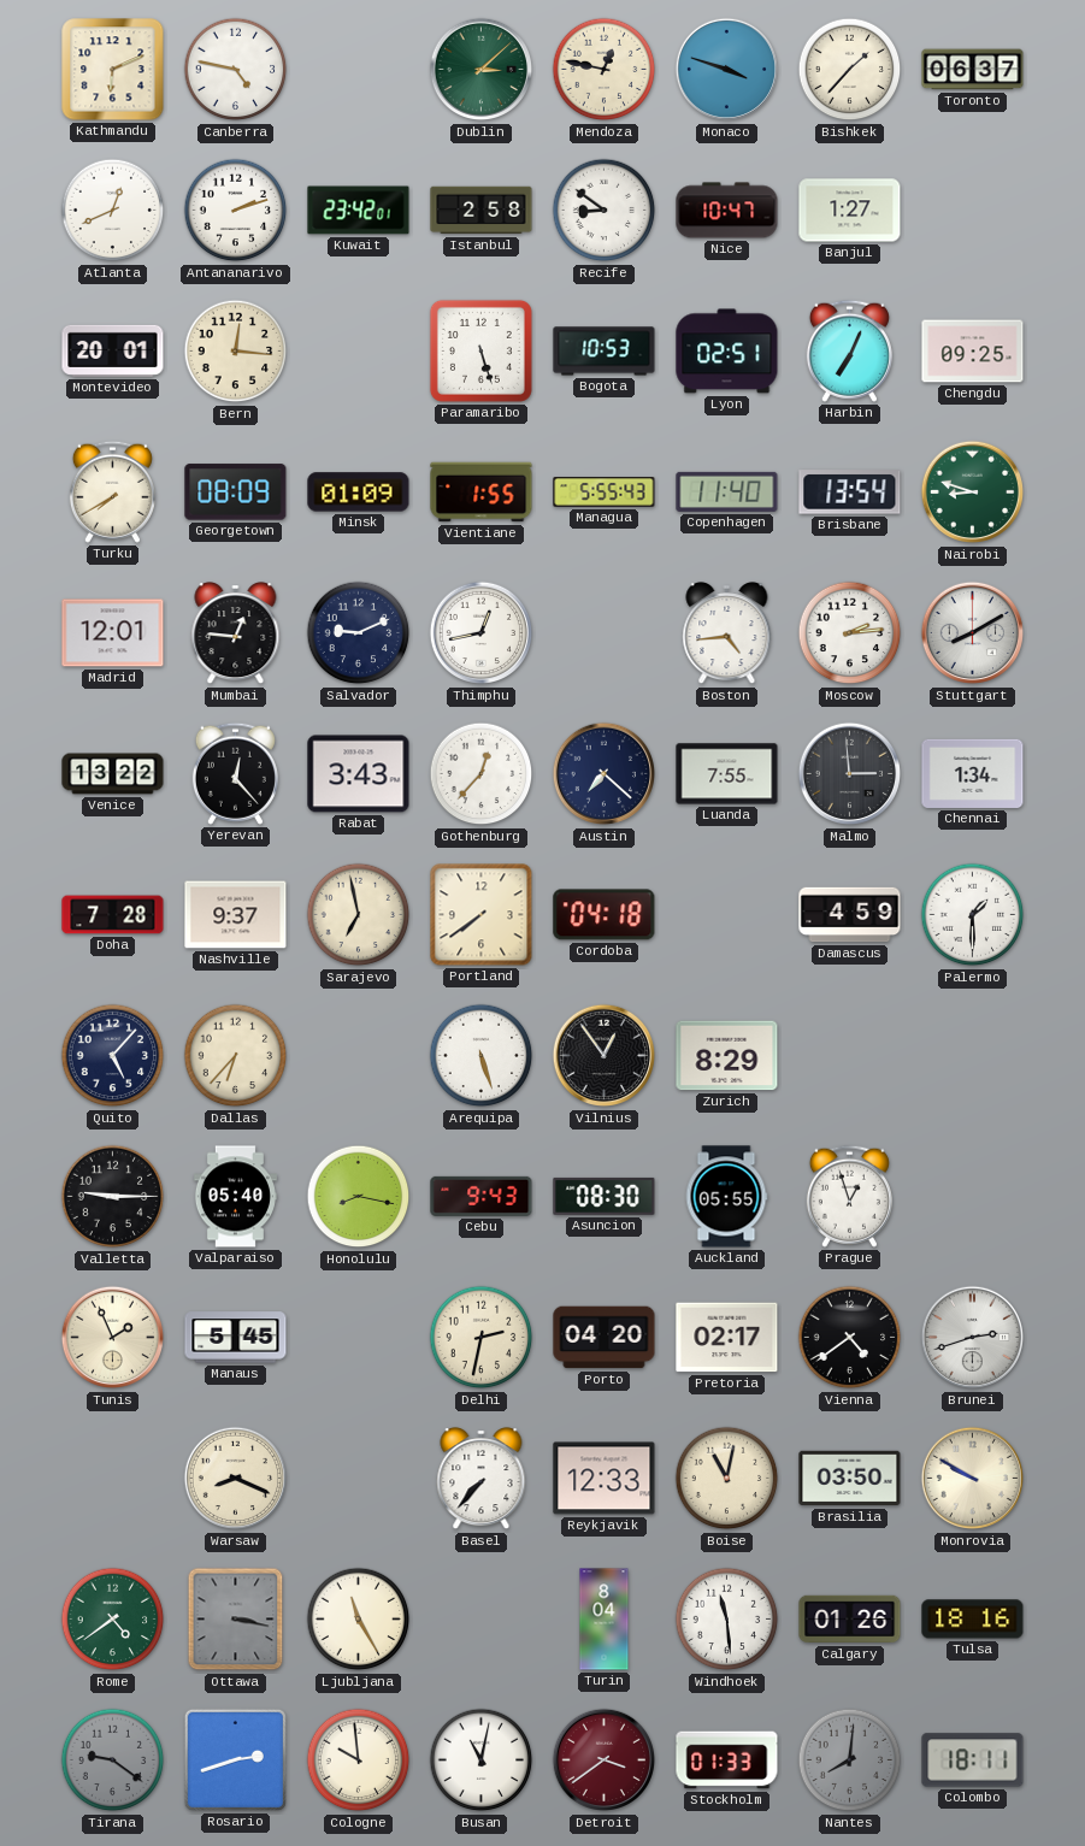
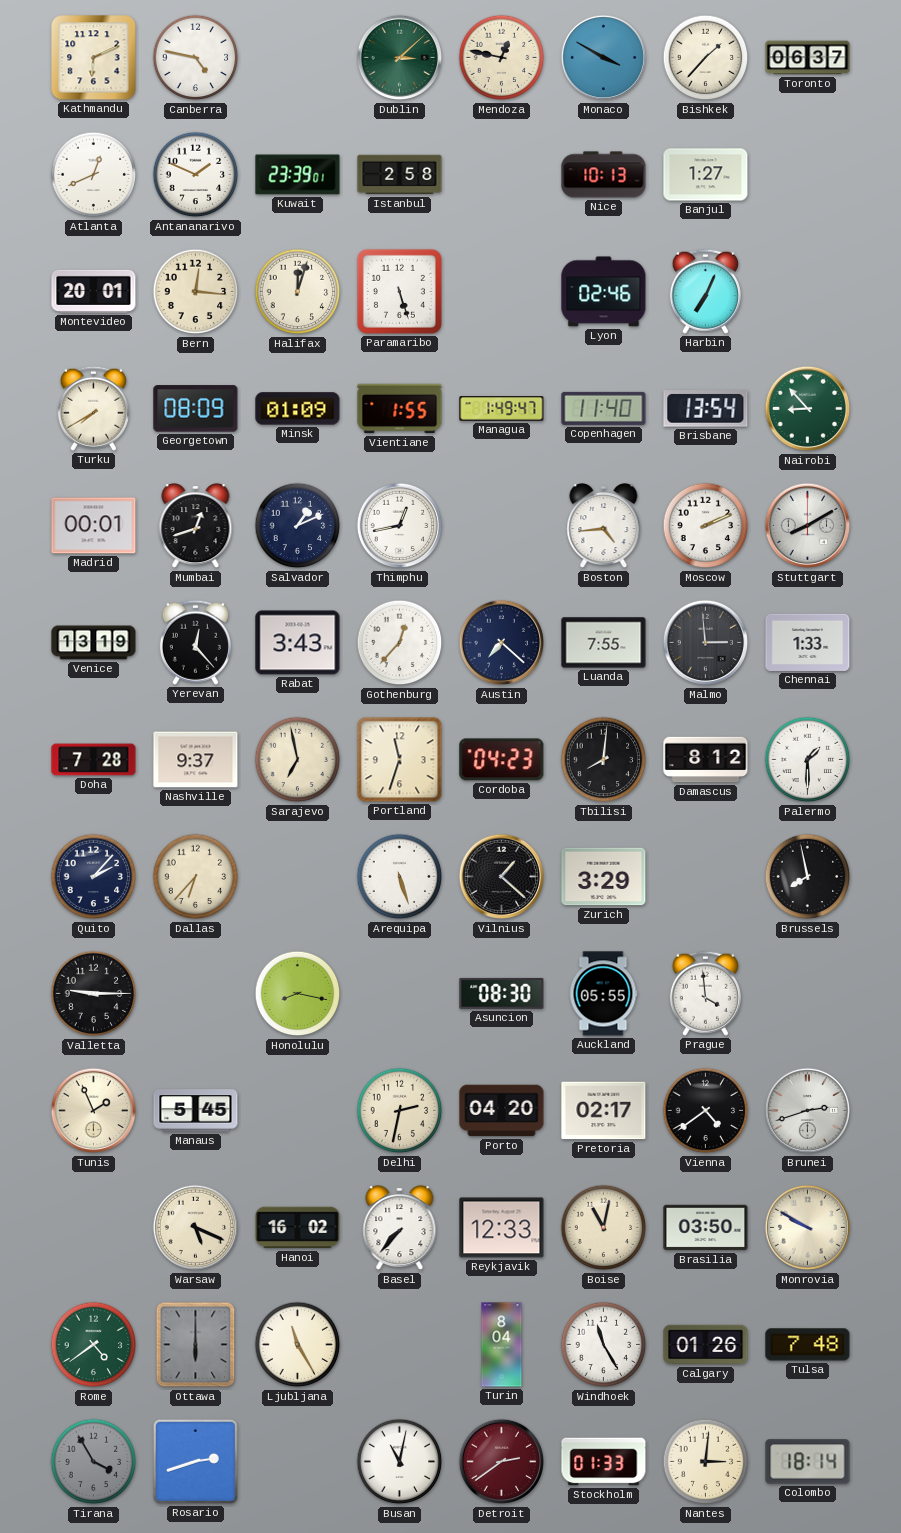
Monaco: 3:48 -> 3:50 (604, 58)
Antananarivo: 2:12 -> 1:49 (196, 175)
Kuwait: 23:42 -> 23:39 (298, 175)
Recife: 8:51 -> none (605, 211)
Nice: 10:47 -> 10:13 (604, 175)
Halifax: none -> 12:03 (298, 292)
Bogota: 10:53 -> none (605, 352)
Lyon: 02:51 -> 02:46 (604, 292)
Chengdu: 09:25 -> none (973, 352)
Managua: 5:55 -> 1:49 (502, 409)
Nairobi: 8:48 -> 8:53 (808, 409)
Madrid: 12:01 -> 00:01 (94, 526)
Mumbai: 12:46 -> 12:42 (196, 527)
Salvador: 9:11 -> 1:11 (298, 526)
Moscow: 2:14 -> 2:11 (706, 526)
Venice: 13:22 -> 13:19 (94, 643)
Chennai: 1:34 -> 1:33 (808, 642)
Portland: 7:39 -> 11:33 (400, 760)
Cordoba: 04:18 -> 04:23 (502, 760)
Tbilisi: none -> 8:01 (604, 760)
Damascus: 4:59 -> 8:12 (706, 760)
Quito: 5:07 -> 2:07 (94, 877)
Vilnius: 12:54 -> 1:22 (502, 877)
Zurich: 8:29 -> 3:29 (604, 877)
Brussels: none -> 7:58 (808, 877)
Valparaiso: 05:40 -> none (235, 1197)
Cebu: 9:43 -> none (482, 1196)
Prague: 12:57 -> 3:59 (705, 993)
Warsaw: 8:19 -> 5:19 (196, 1228)
Hanoi: none -> 16:02 (298, 1228)
Ottawa: 3:17 -> 6:00 (196, 1345)
Windhoek: 11:29 -> 11:25 (604, 1345)
Tulsa: 18:16 -> 7:48 (808, 1345)
Tirana: 9:21 -> 3:55 (94, 1462)
Cologne: 9:59 -> none (359, 1761)
Detroit: 3:39 -> 2:39 (502, 1462)
Nantes: 8:01 -> 3:01 (706, 1462)
Nantes dial: grey -> cream (706, 1462)
Colombo: 18:11 -> 18:14 (808, 1462)
